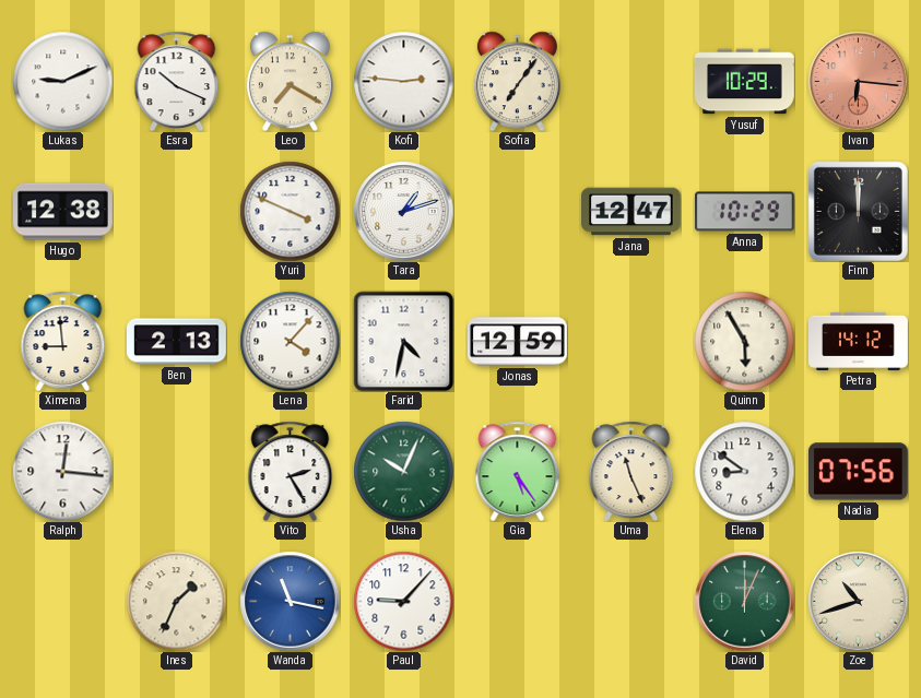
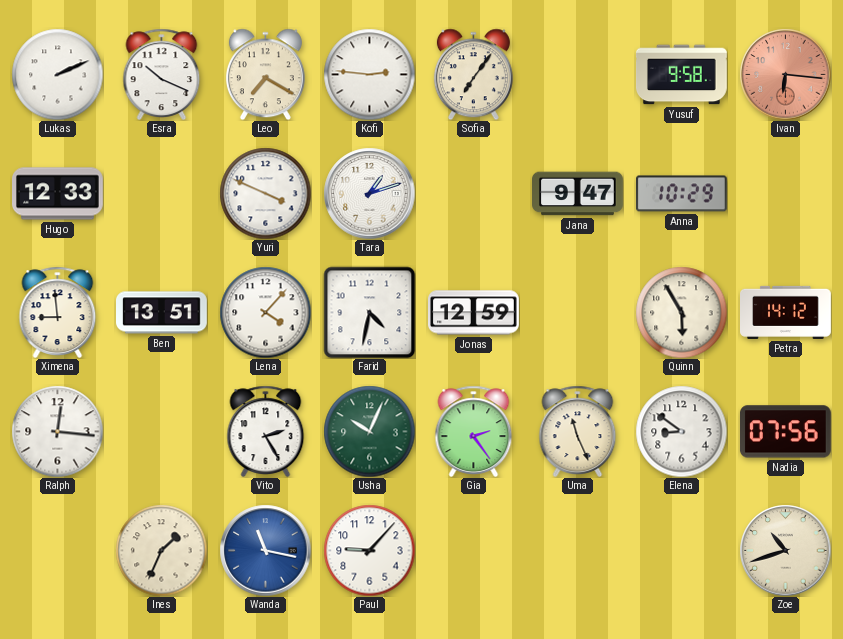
Lukas: 9:11 -> 2:11 (57, 74)
Yusuf: 10:29 -> 9:58 (682, 75)
Hugo: 12:38 -> 12:33 (58, 194)
Jana: 12:47 -> 9:47 (578, 194)
Finn: 12:00 -> none (858, 211)
Ben: 2:13 -> 13:51 (162, 313)
Gia: 5:24 -> 2:24 (474, 431)
David: 12:04 -> none (744, 601)
